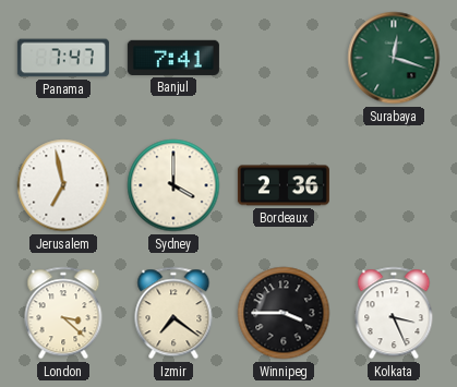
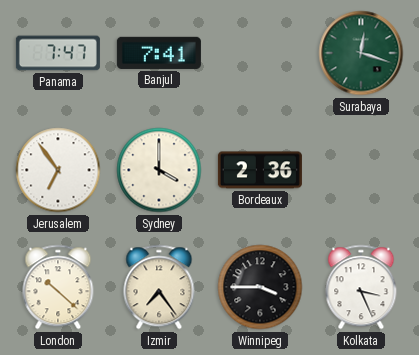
Jerusalem: 6:58 -> 6:54 (58, 170)
London: 3:22 -> 10:22 (58, 287)
Izmir: 7:21 -> 7:24 (159, 287)
